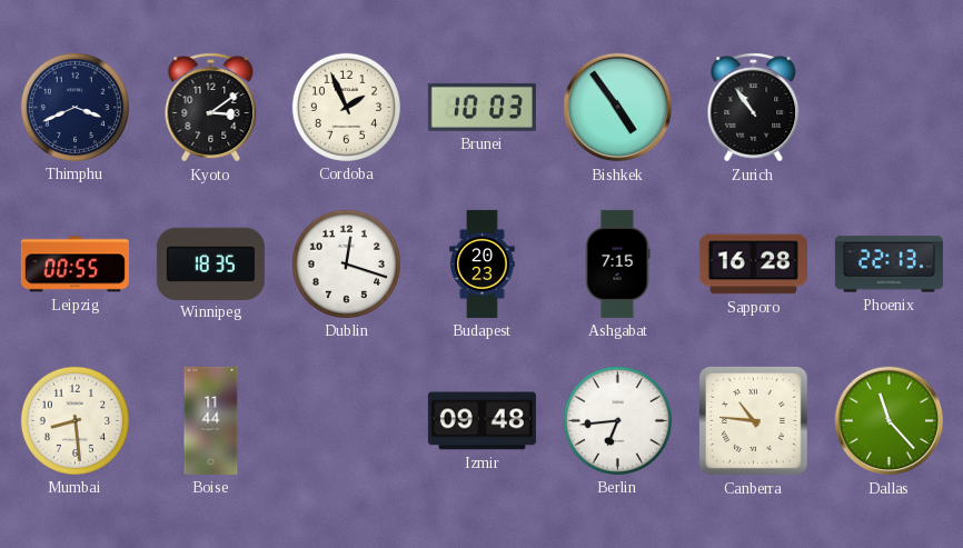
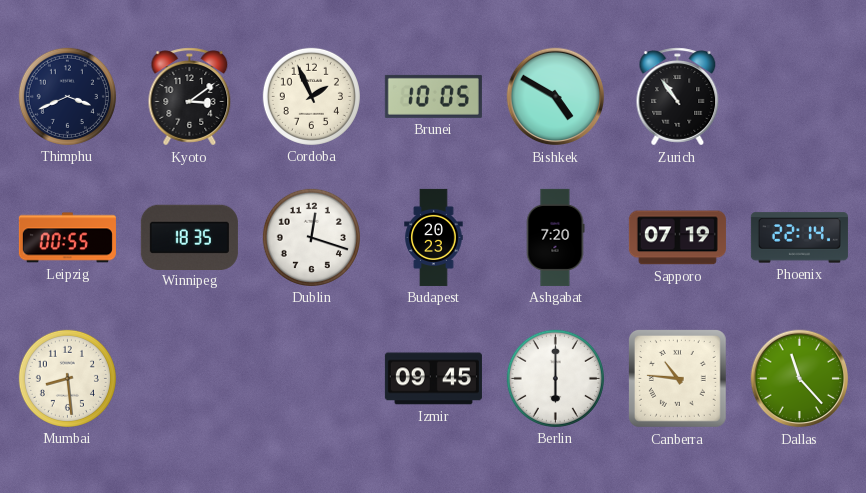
Brunei: 10:03 -> 10:05 (433, 96)
Bishkek: 4:54 -> 4:50 (556, 97)
Ashgabat: 7:15 -> 7:20 (555, 237)
Sapporo: 16:28 -> 07:19 (677, 238)
Phoenix: 22:13 -> 22:14 (799, 238)
Boise: 11:44 -> none (211, 420)
Izmir: 09:48 -> 09:45 (433, 379)
Berlin: 6:44 -> 6:00 (555, 378)
